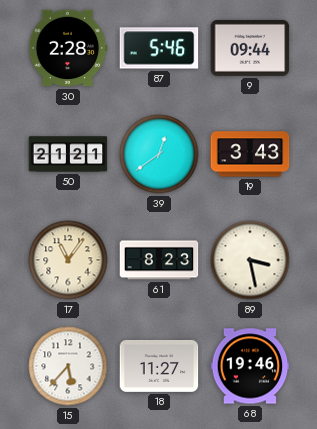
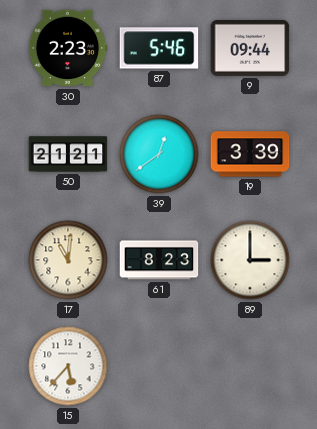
30: 2:28 -> 2:23 (68, 48)
19: 3:43 -> 3:39 (250, 154)
17: 11:06 -> 11:01 (68, 260)
89: 3:28 -> 3:00 (250, 260)
18: 11:27 -> none (159, 366)
68: 19:46 -> none (250, 366)
